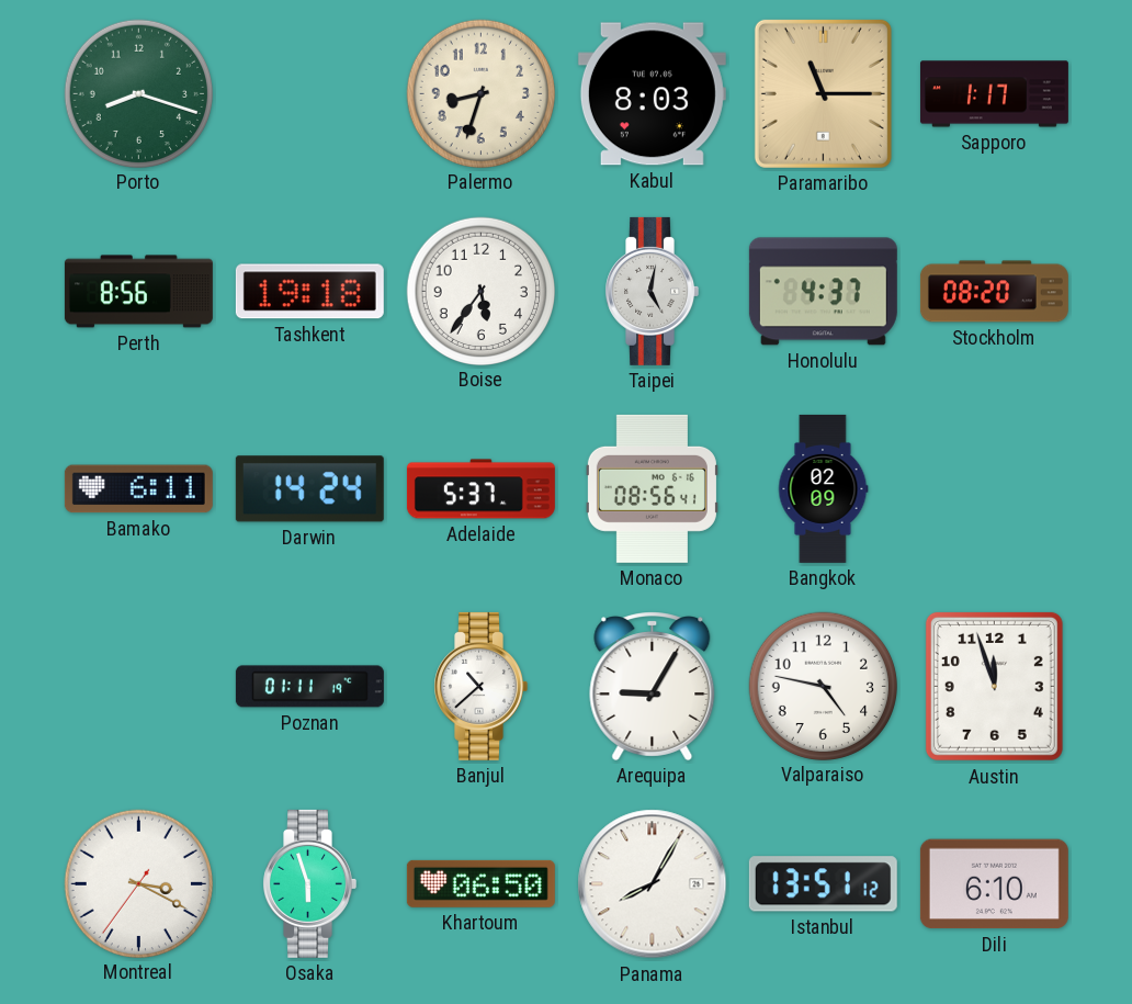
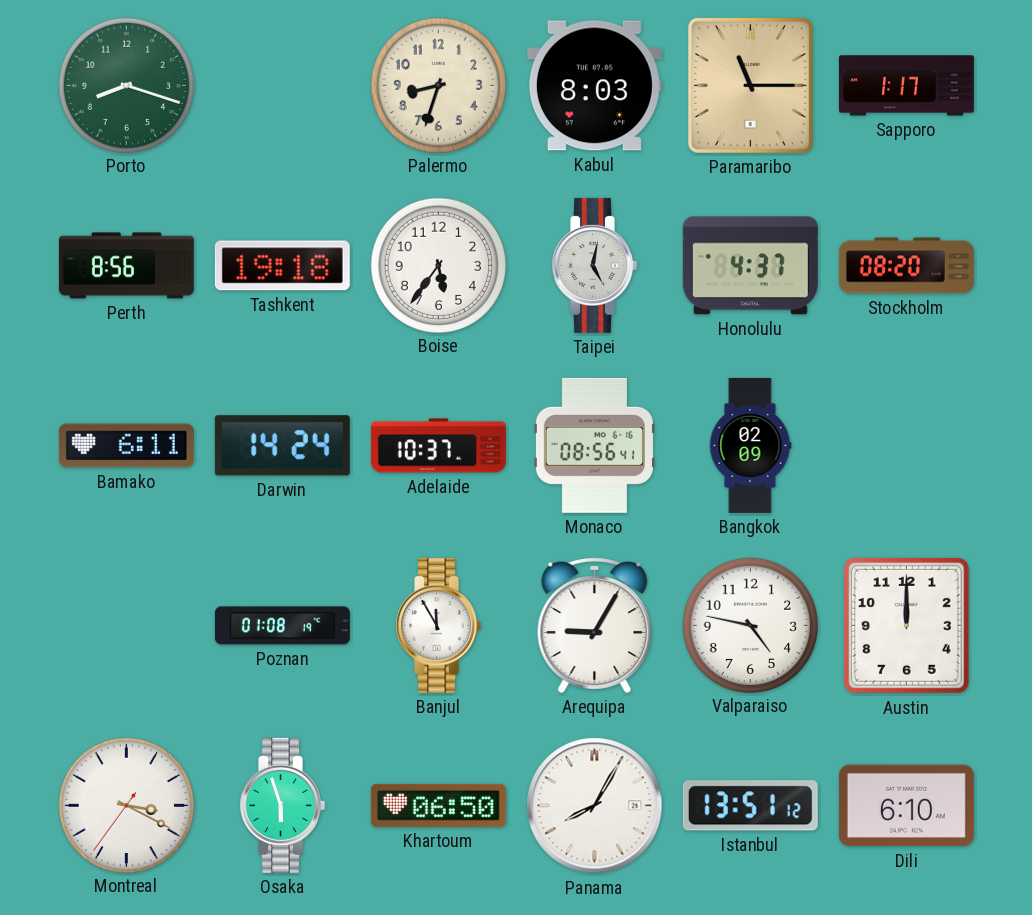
Adelaide: 5:37 -> 10:37 (438, 446)
Poznan: 01:11 -> 01:08 (282, 626)
Banjul: 10:38 -> 11:55 (438, 625)
Austin: 11:57 -> 12:00 (906, 625)
